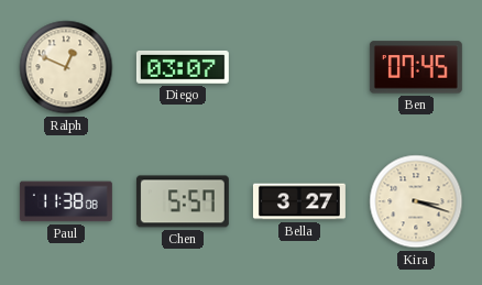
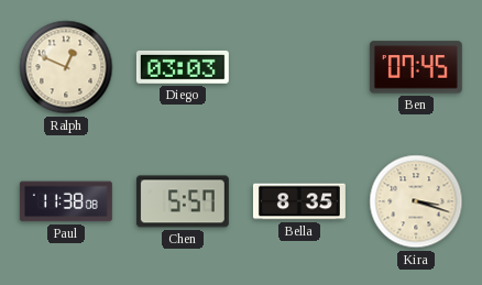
Diego: 03:07 -> 03:03 (183, 67)
Bella: 3:27 -> 8:35 (299, 201)
